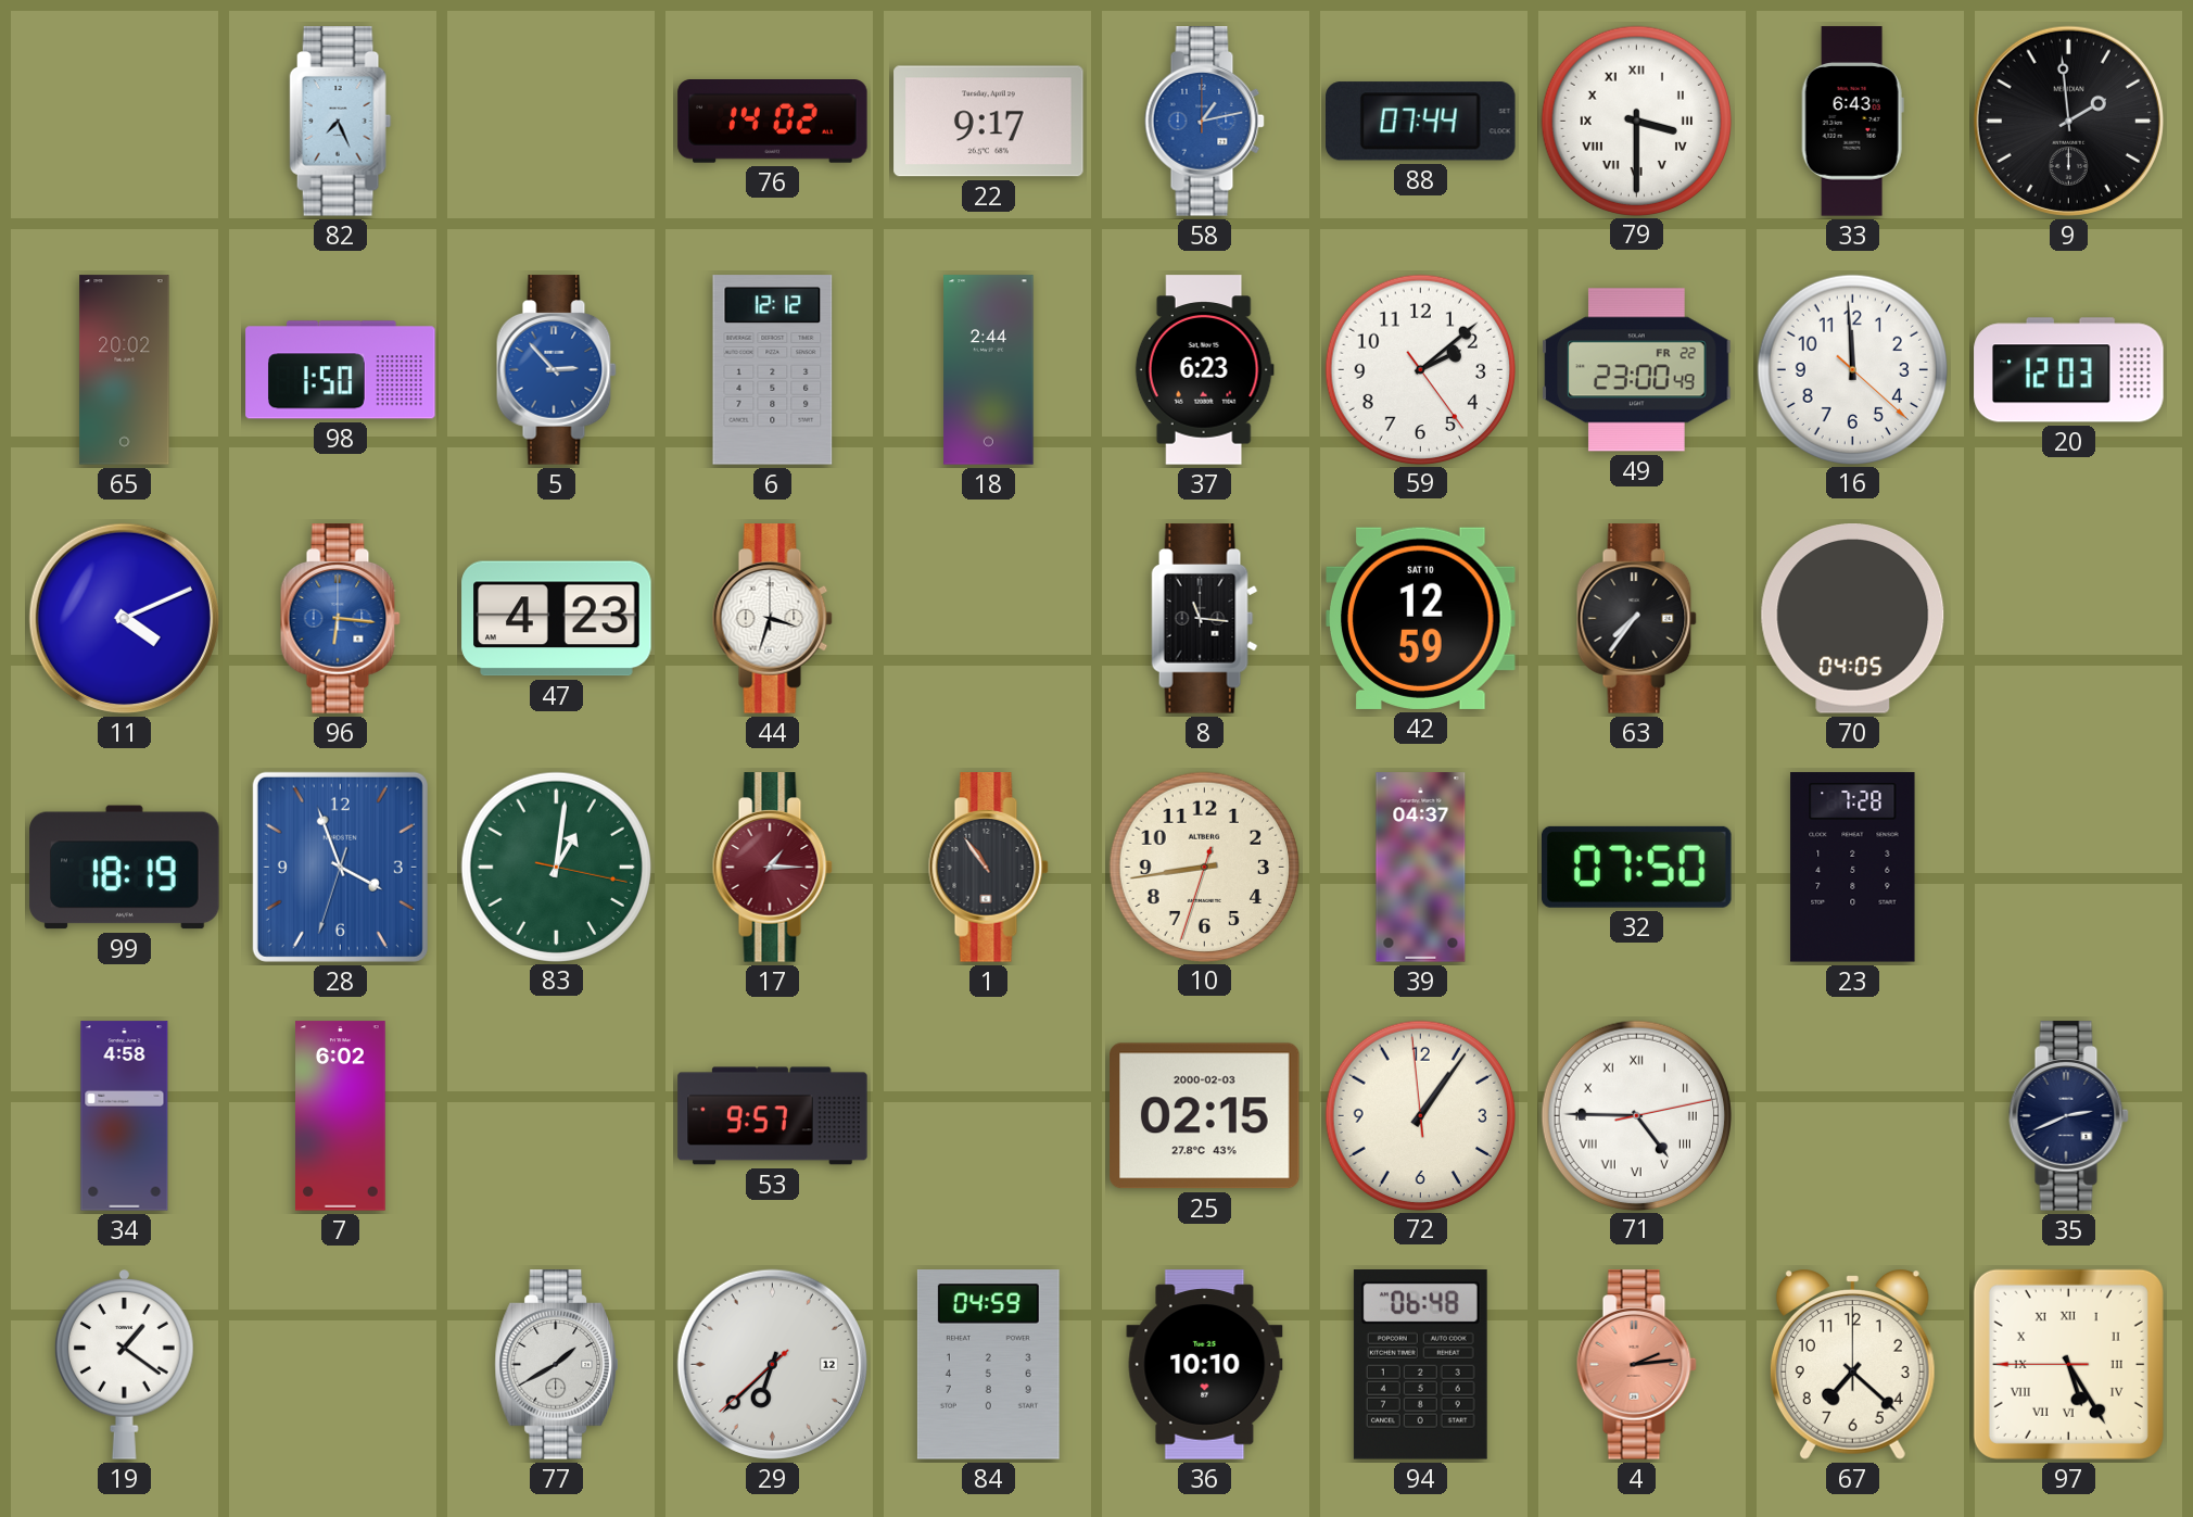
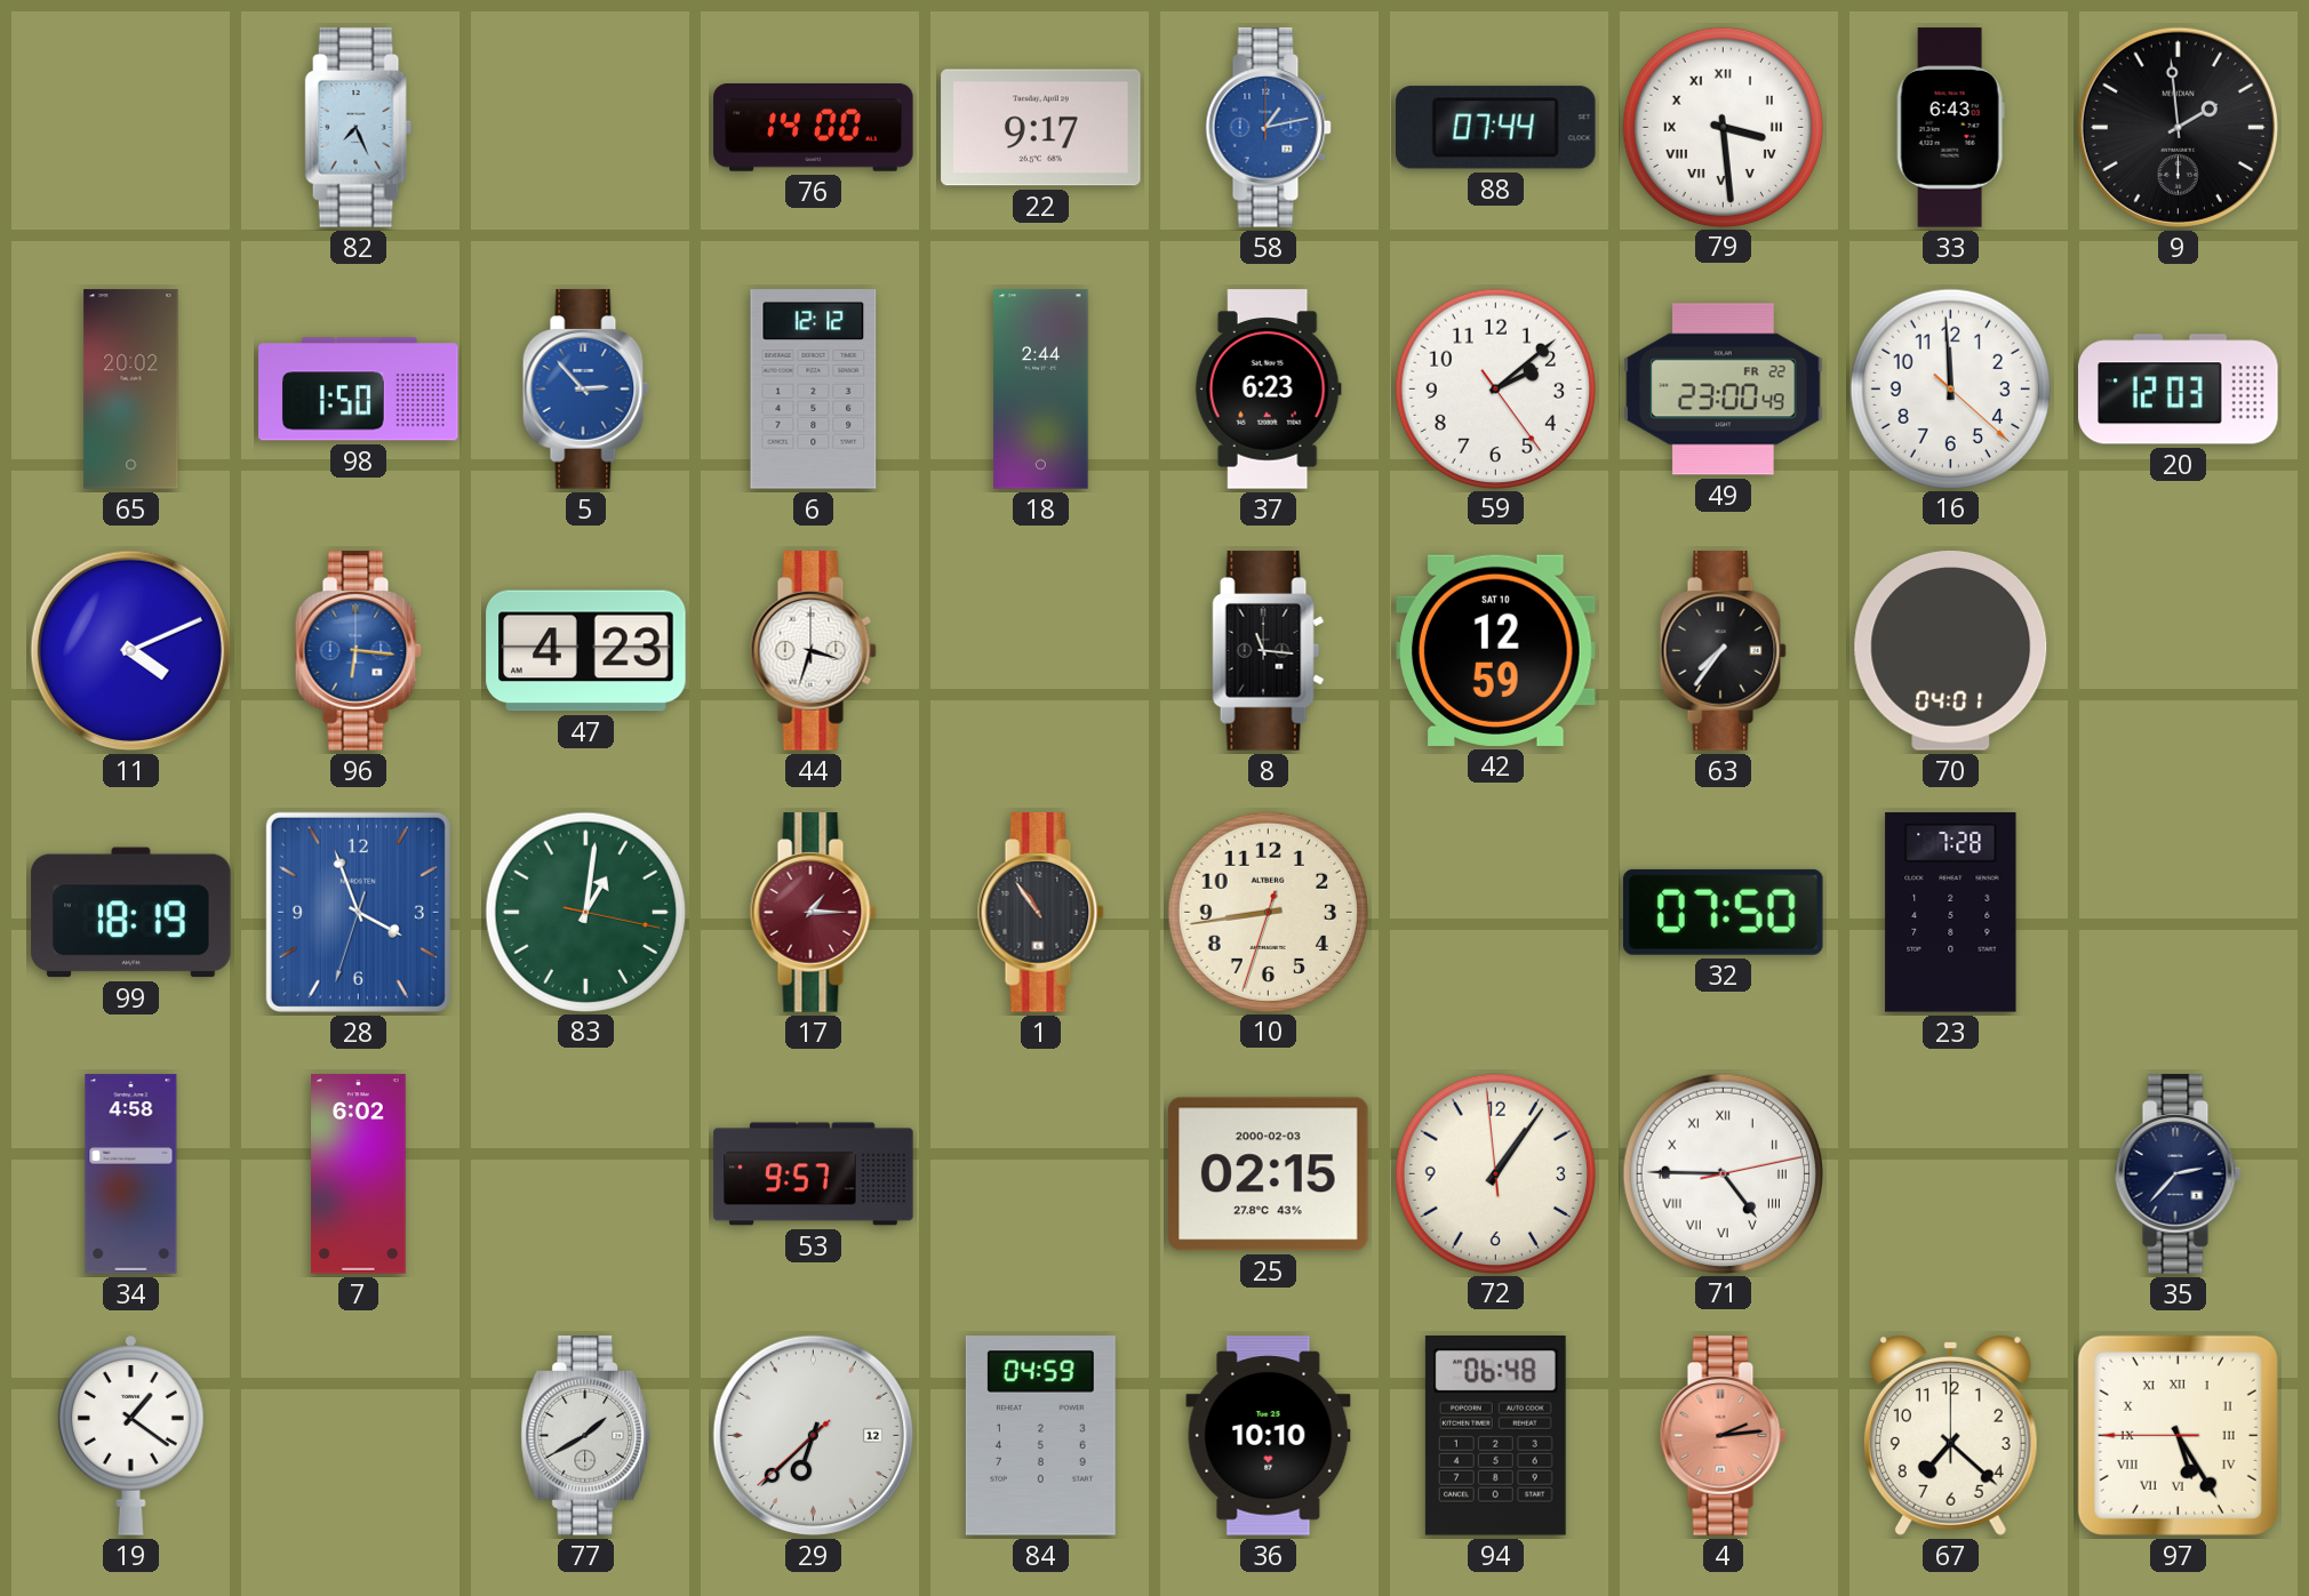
76: 14:02 -> 14:00 (814, 128)
79: 3:30 -> 3:29 (1723, 127)
70: 04:05 -> 04:01 (1951, 651)
39: 04:37 -> none (1421, 868)
35: 2:41 -> 2:37 (2178, 1174)
